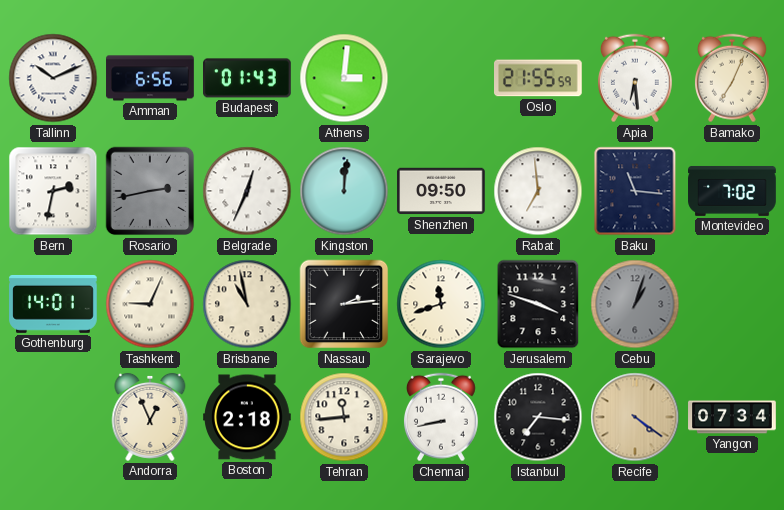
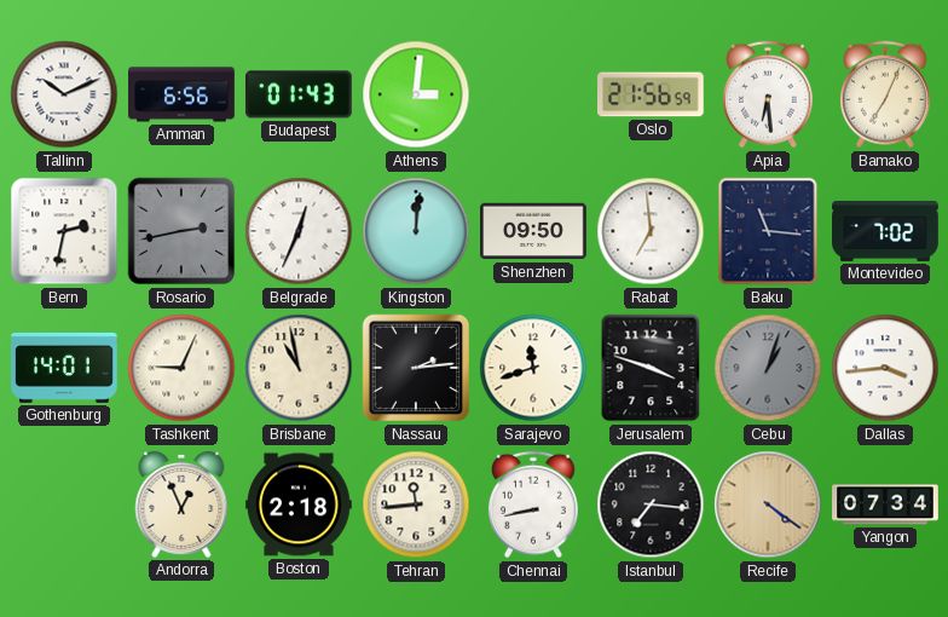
Oslo: 21:55 -> 21:56 (652, 94)
Dallas: none -> 3:44 (885, 368)
